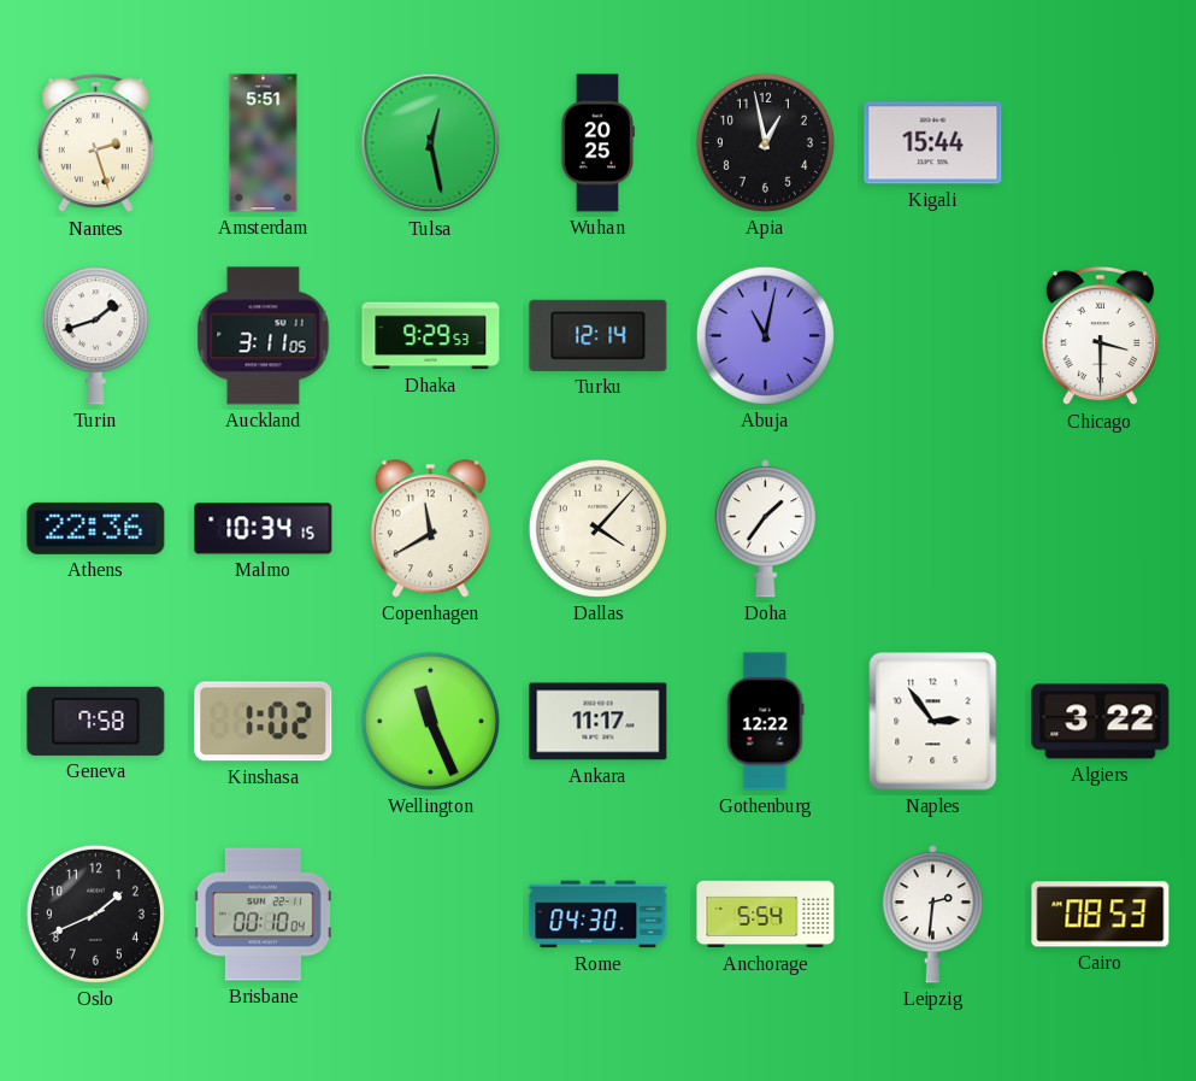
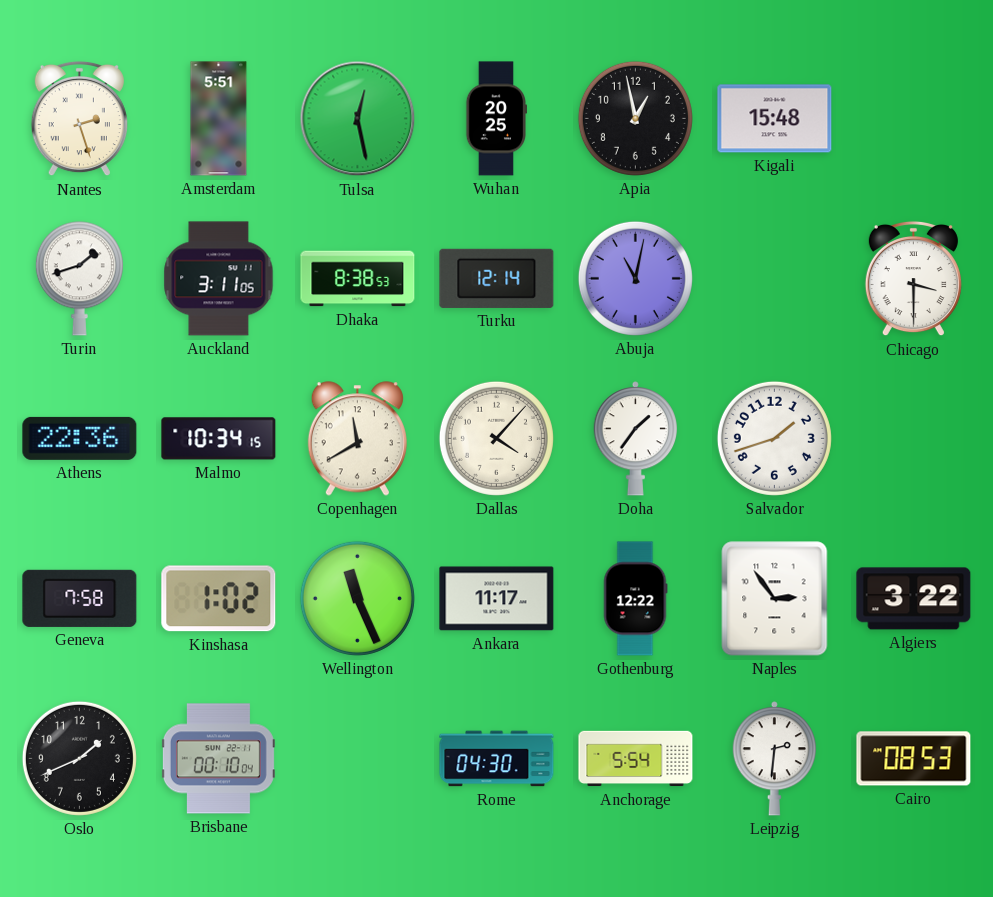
Kigali: 15:44 -> 15:48 (775, 119)
Dhaka: 9:29 -> 8:38 (358, 279)
Salvador: none -> 1:42 (774, 438)
